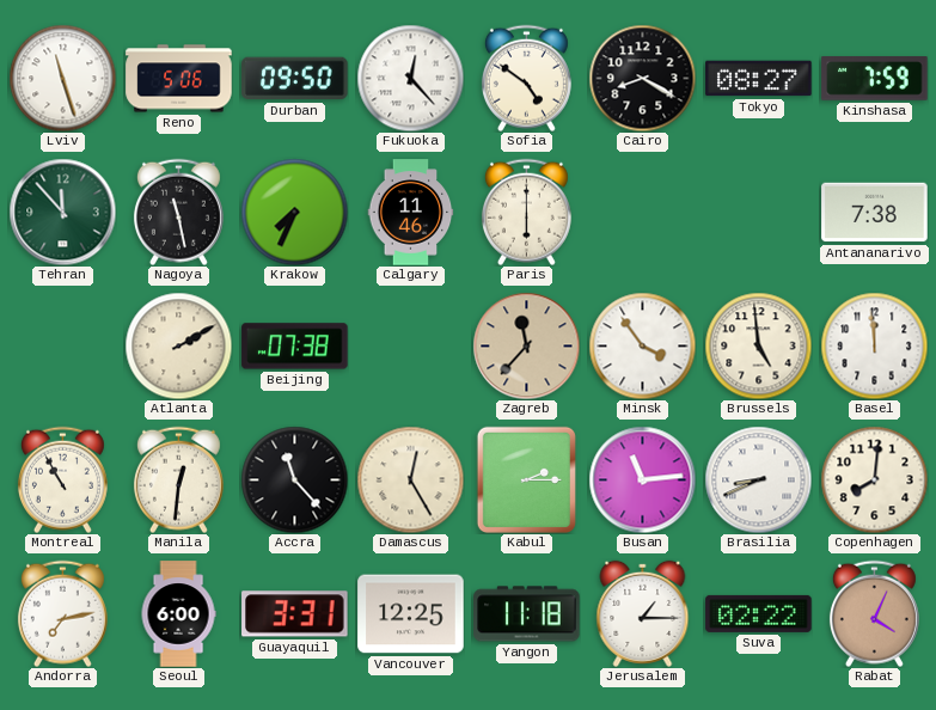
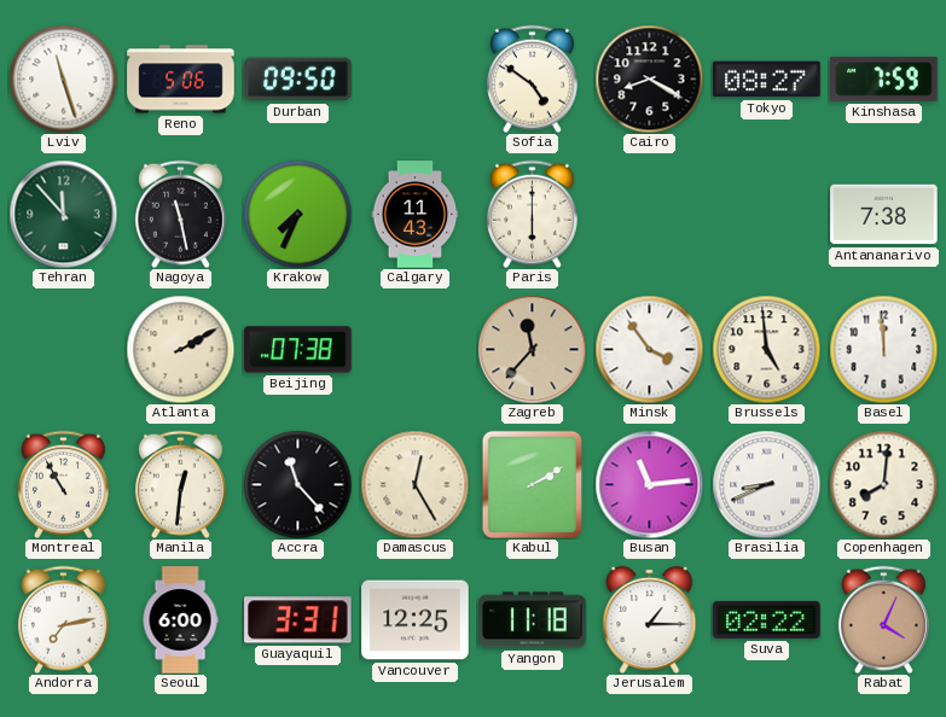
Fukuoka: 12:23 -> none (410, 78)
Calgary: 11:46 -> 11:43 (416, 215)
Kabul: 2:15 -> 2:10 (532, 484)
